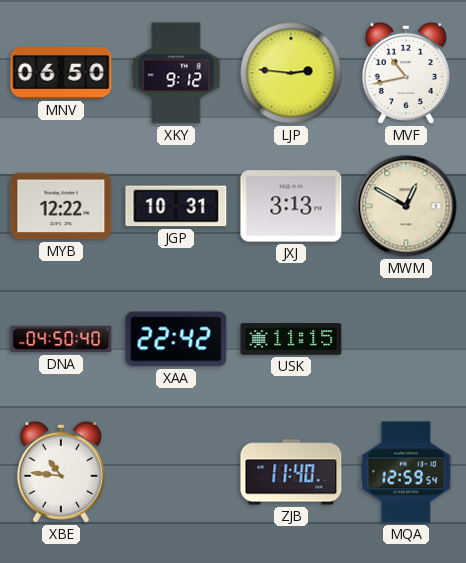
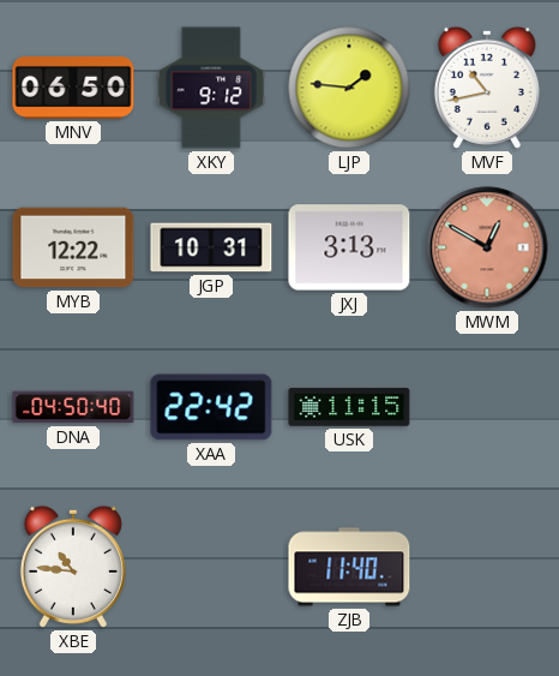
LJP: 2:46 -> 1:46 (349, 88)
MWM dial: cream -> salmon (487, 247)
MQA: 12:59 -> none (406, 472)
